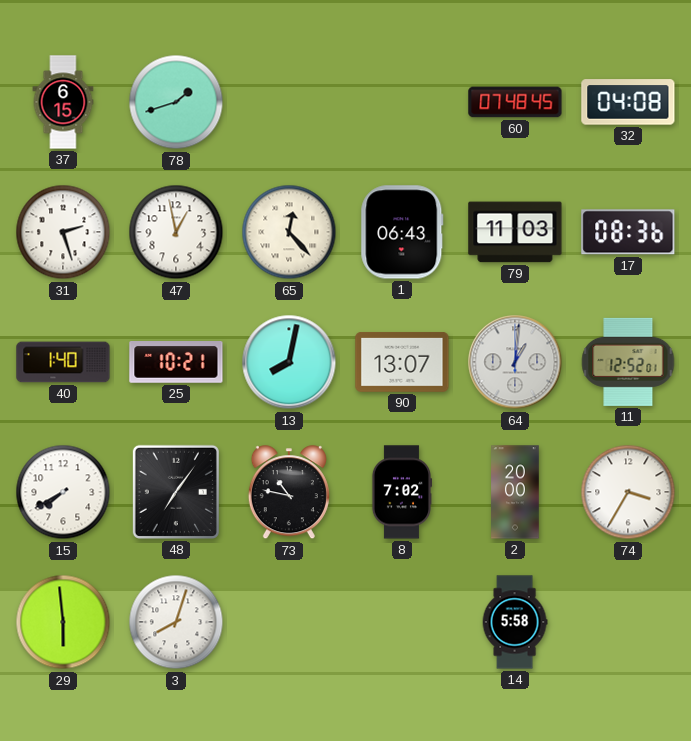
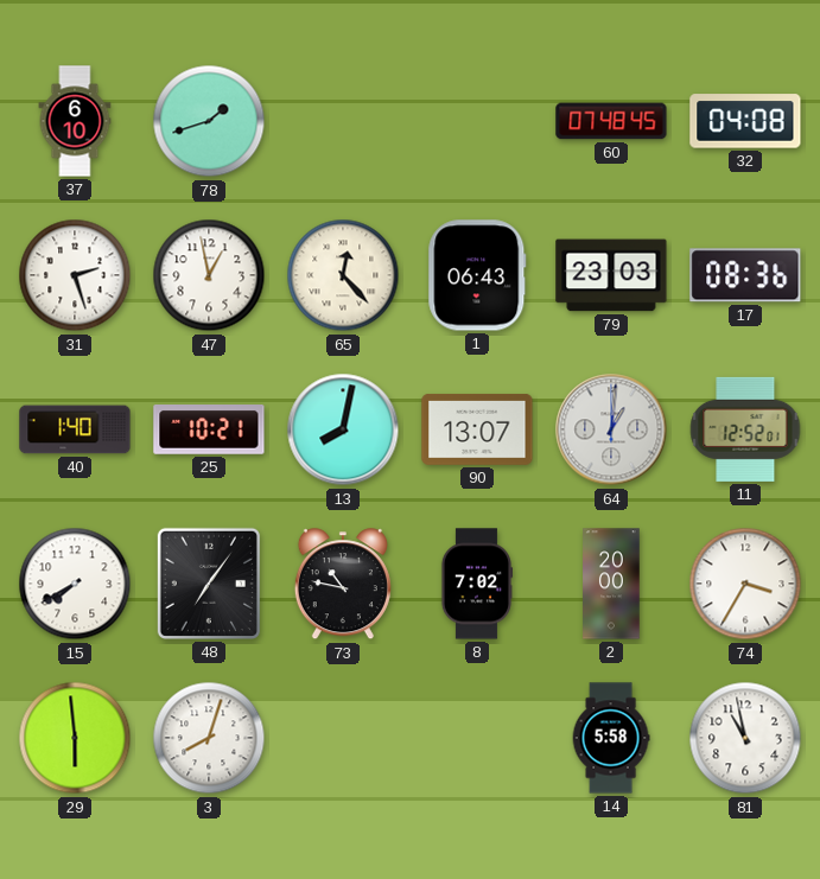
37: 6:15 -> 6:10 (75, 121)
79: 11:03 -> 23:03 (611, 275)
81: none -> 10:58 (745, 738)
